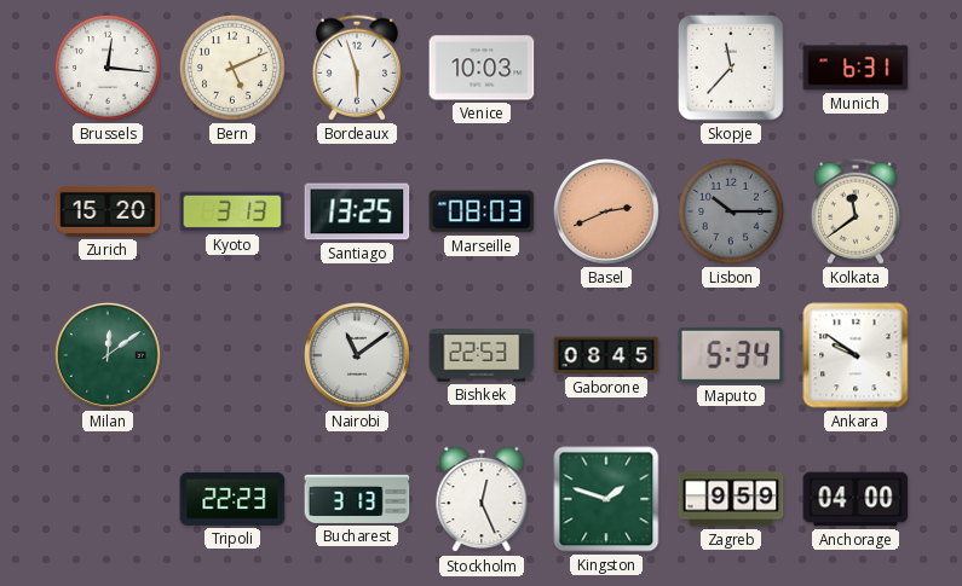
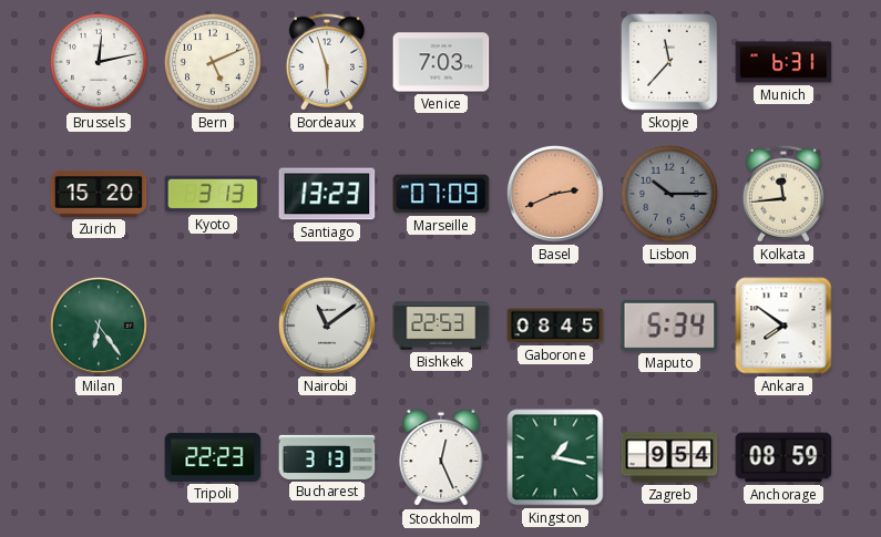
Brussels: 12:16 -> 12:13 (99, 62)
Venice: 10:03 -> 7:03 (441, 62)
Santiago: 13:25 -> 13:23 (327, 194)
Marseille: 08:03 -> 07:09 (441, 194)
Kolkata: 11:39 -> 11:44 (783, 194)
Milan: 12:09 -> 6:24 (99, 326)
Ankara: 9:51 -> 7:51 (783, 326)
Kingston: 1:48 -> 1:17 (555, 457)
Zagreb: 9:59 -> 9:54 (669, 457)
Anchorage: 04:00 -> 08:59 (783, 457)
